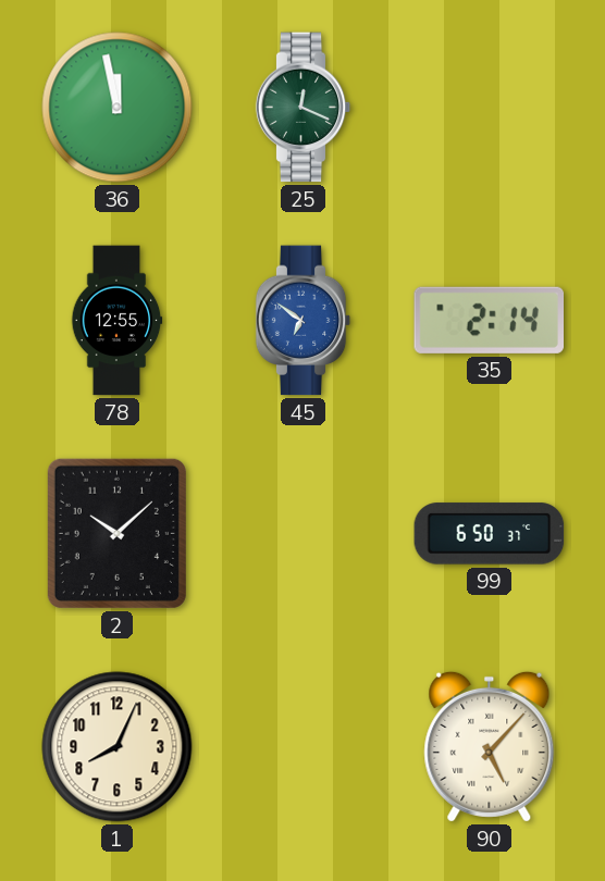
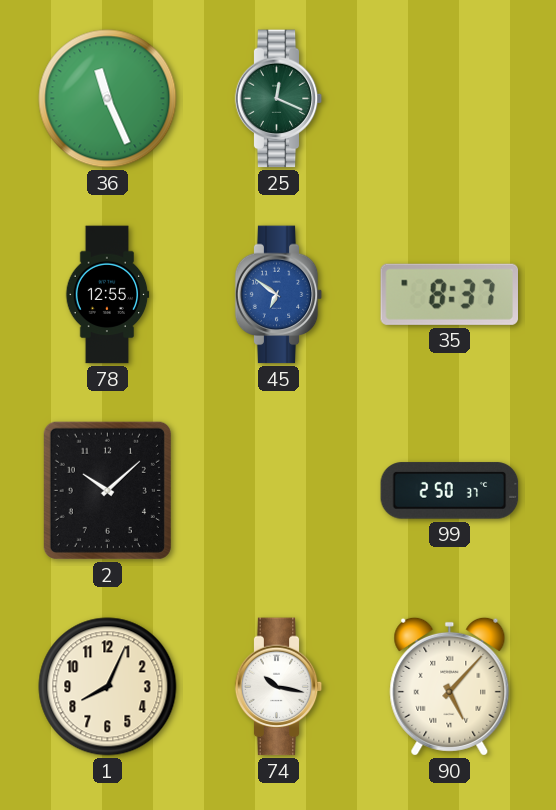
36: 11:58 -> 11:26 (108, 99)
35: 2:14 -> 8:37 (449, 294)
99: 6:50 -> 2:50 (450, 491)
74: none -> 10:17 (279, 687)
